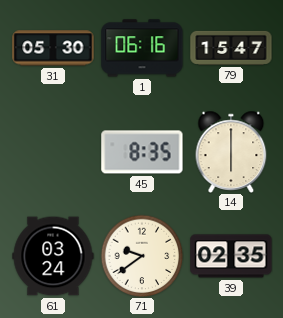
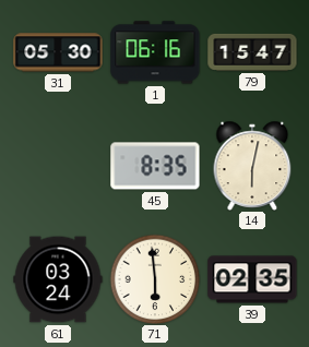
14: 6:00 -> 6:02 (252, 166)
71: 9:39 -> 5:59 (155, 279)
